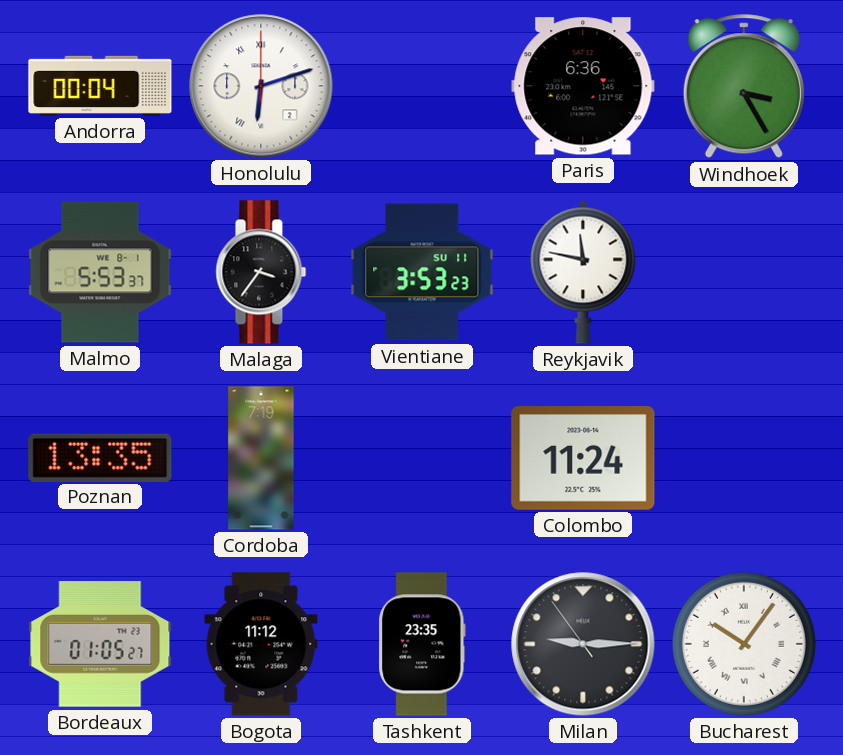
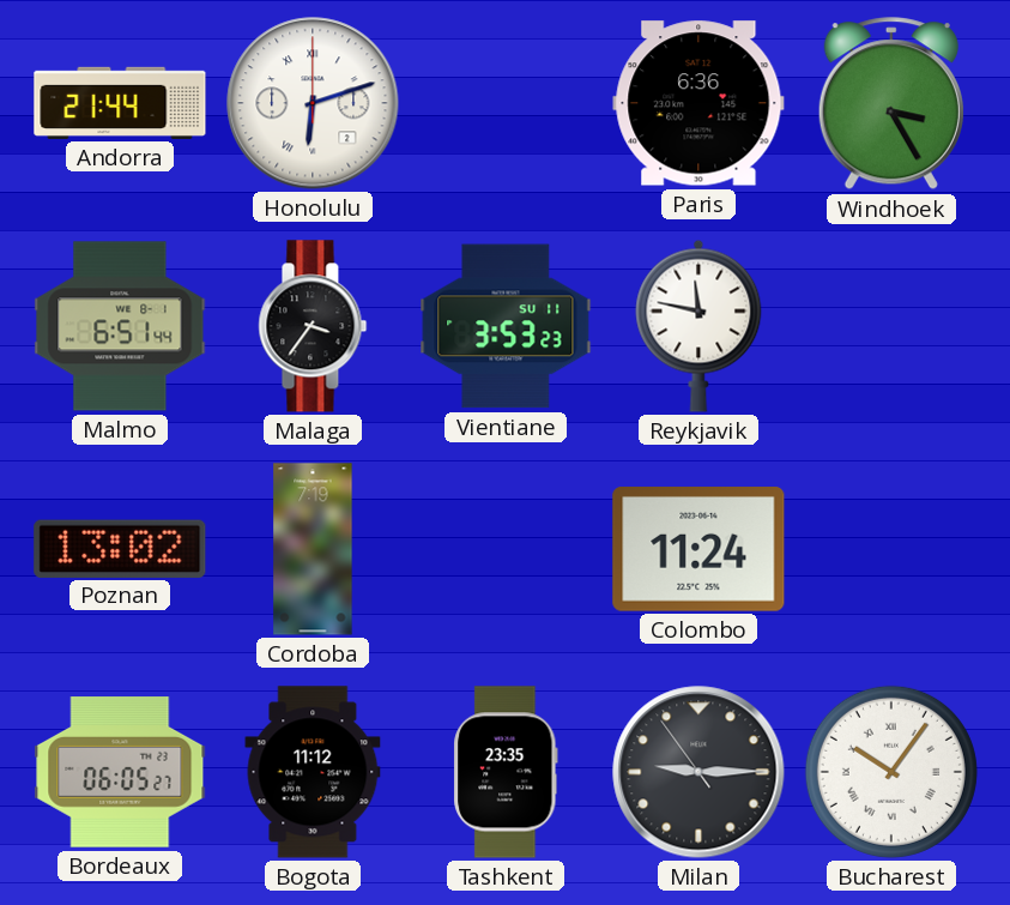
Andorra: 00:04 -> 21:44 (120, 103)
Malmo: 5:53 -> 6:51 (120, 326)
Poznan: 13:35 -> 13:02 (120, 548)
Bordeaux: 01:05 -> 06:05 (120, 772)
